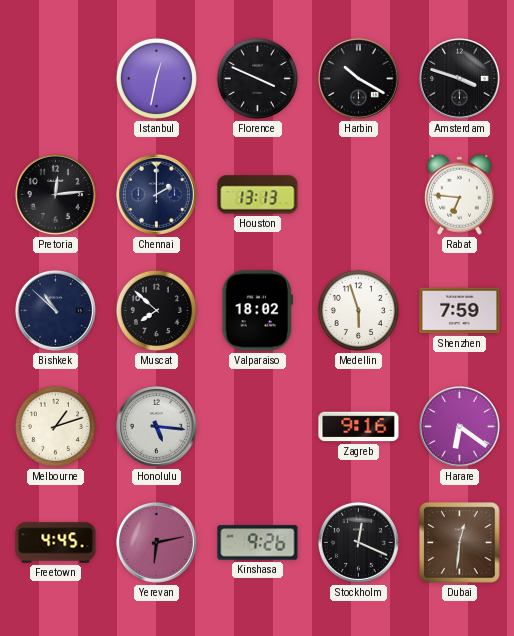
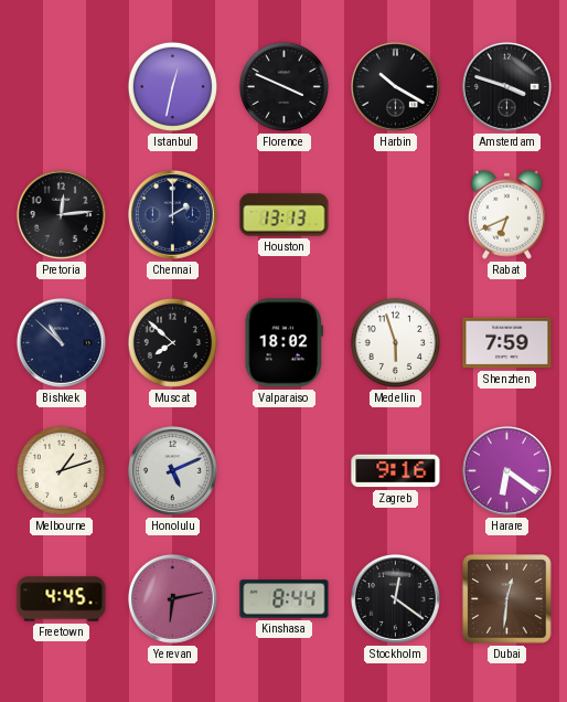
Rabat: 6:46 -> 6:41 (506, 214)
Honolulu: 5:16 -> 5:11 (172, 470)
Kinshasa: 9:26 -> 8:44 (285, 599)
Stockholm: 12:19 -> 12:21 (395, 598)
